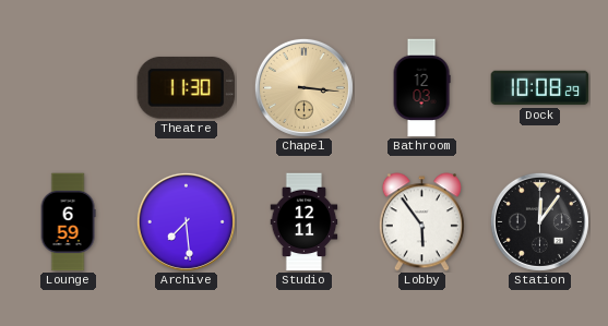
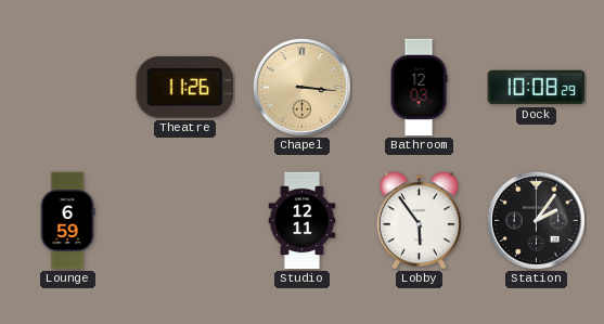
Theatre: 11:30 -> 11:26 (185, 88)
Archive: 7:29 -> none (186, 221)
Station: 12:06 -> 2:06 (536, 220)
